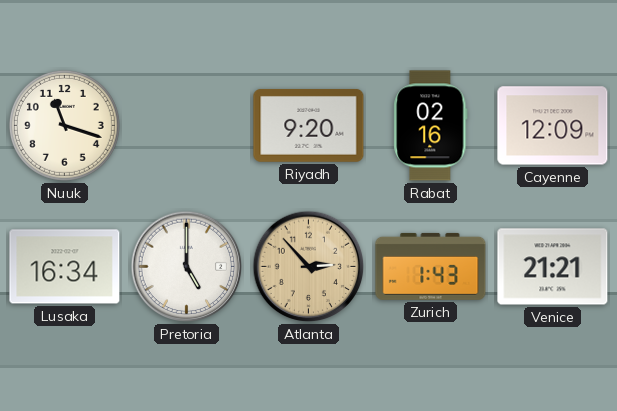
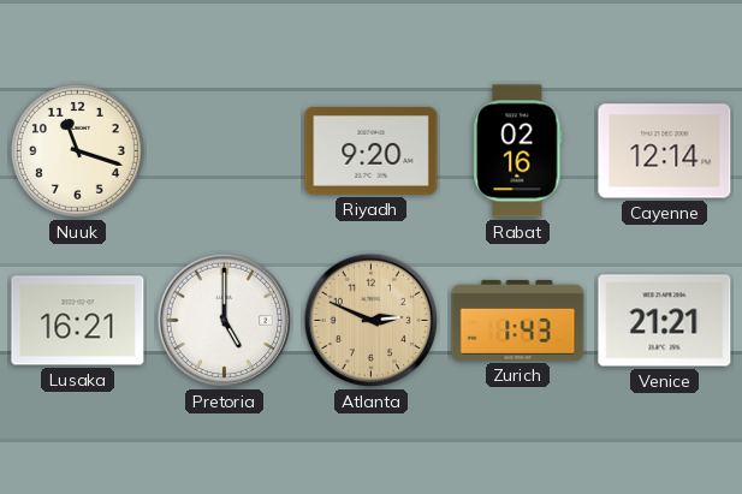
Cayenne: 12:09 -> 12:14 (665, 151)
Lusaka: 16:34 -> 16:21 (78, 321)
Atlanta: 2:53 -> 2:49 (372, 321)
